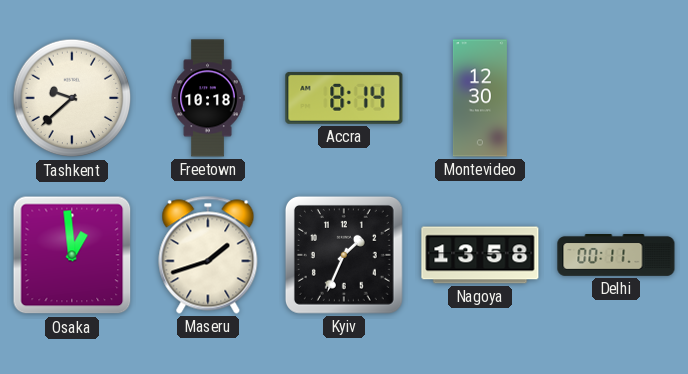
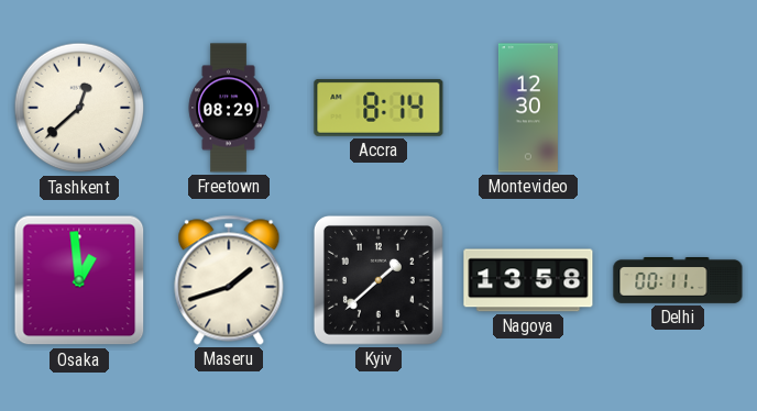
Tashkent: 9:38 -> 12:38 (79, 108)
Freetown: 10:18 -> 08:29 (229, 108)
Kyiv: 1:34 -> 1:38 (378, 280)
